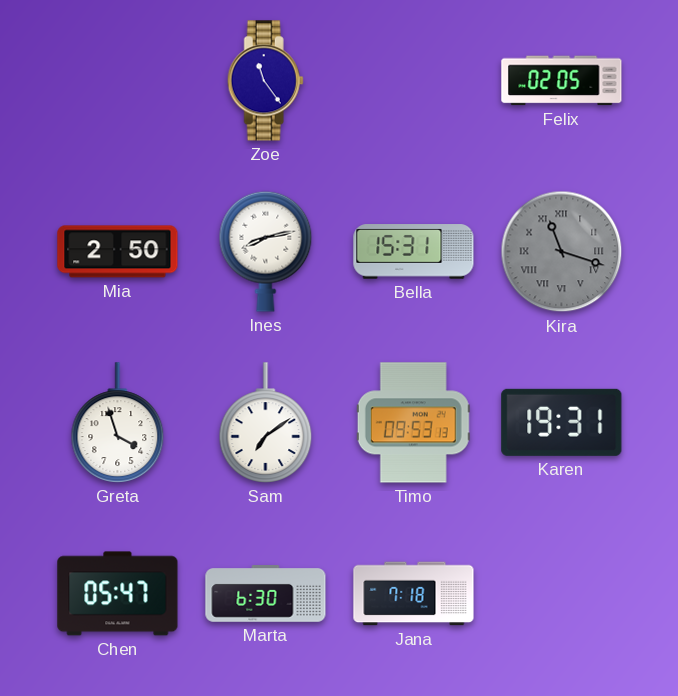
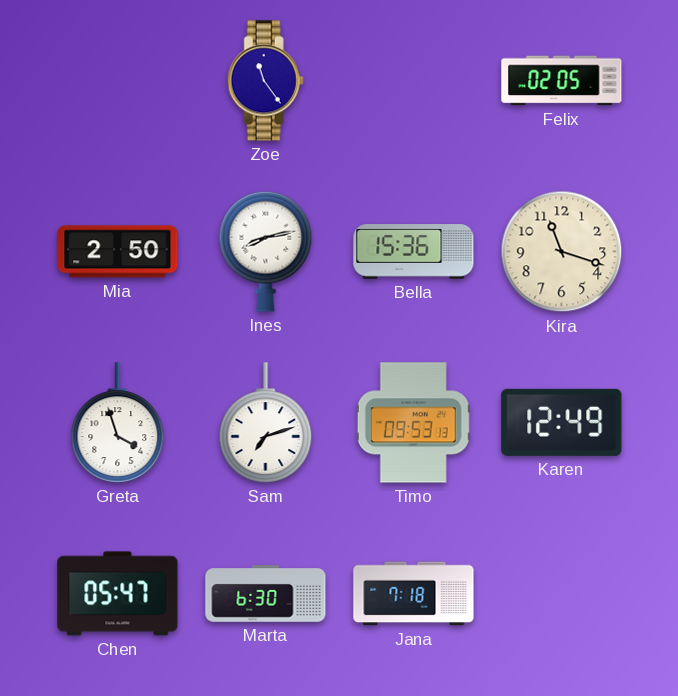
Bella: 15:31 -> 15:36 (414, 252)
Kira dial: grey -> cream (562, 252)
Kira numerals: Roman -> Arabic (562, 252)
Sam: 7:09 -> 7:12 (266, 423)
Karen: 19:31 -> 12:49 (562, 422)
